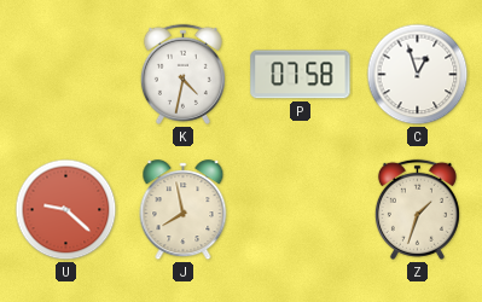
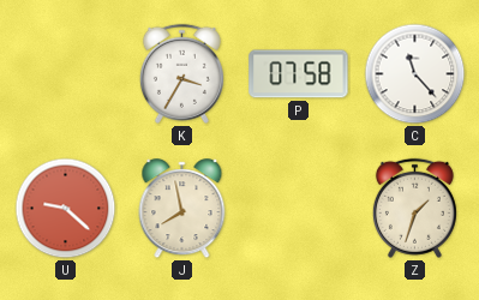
K: 4:32 -> 3:35 (181, 73)
C: 12:57 -> 11:23 (415, 74)
